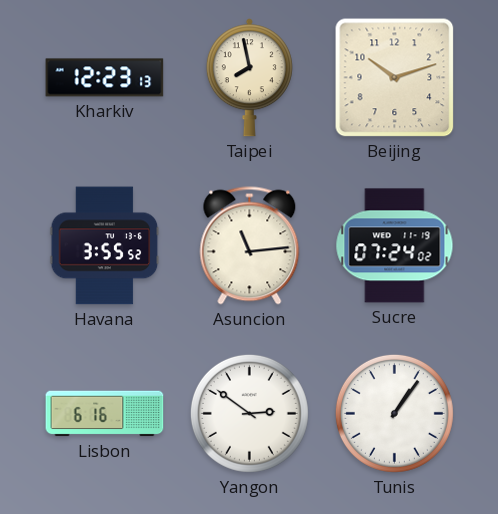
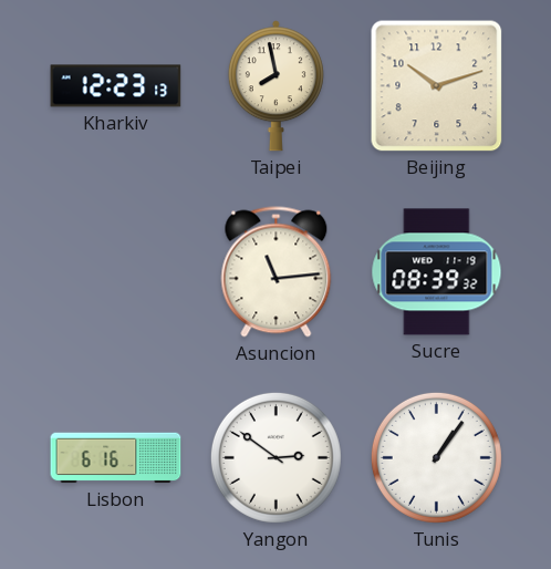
Havana: 3:55 -> none (105, 246)
Sucre: 07:24 -> 08:39 (437, 272)
